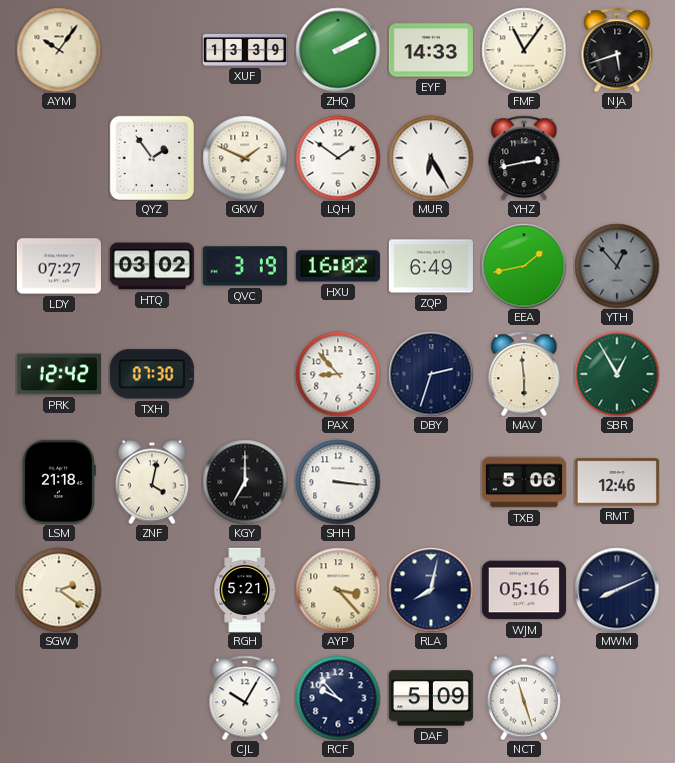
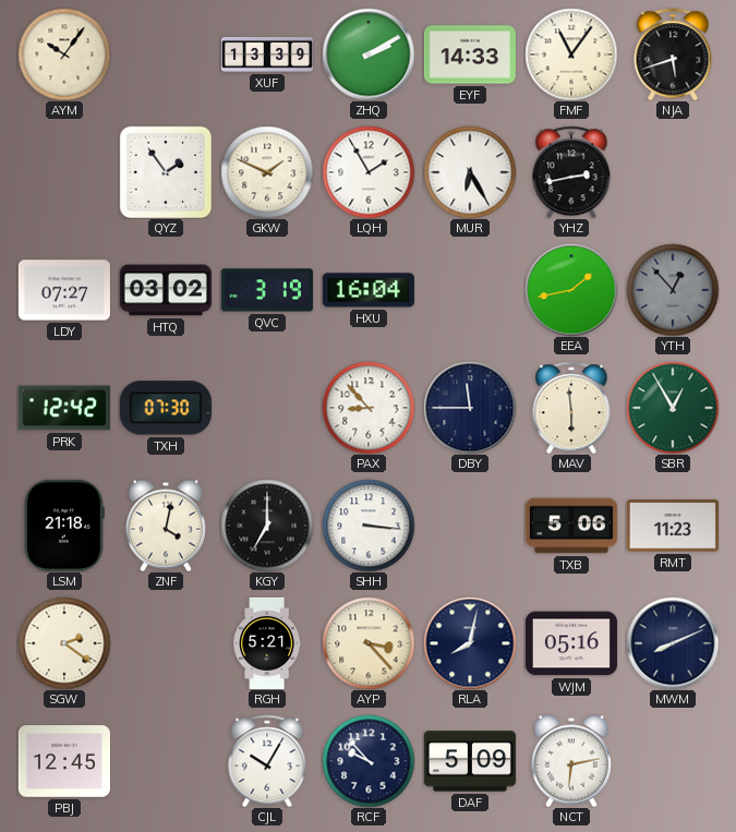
LQH: 1:51 -> 1:55 (369, 172)
HXU: 16:02 -> 16:04 (369, 290)
ZQP: 6:49 -> none (431, 266)
DBY: 2:33 -> 11:45 (470, 408)
RMT: 12:46 -> 11:23 (673, 526)
PBJ: none -> 12:45 (64, 761)
NCT: 11:27 -> 6:13 (571, 761)
